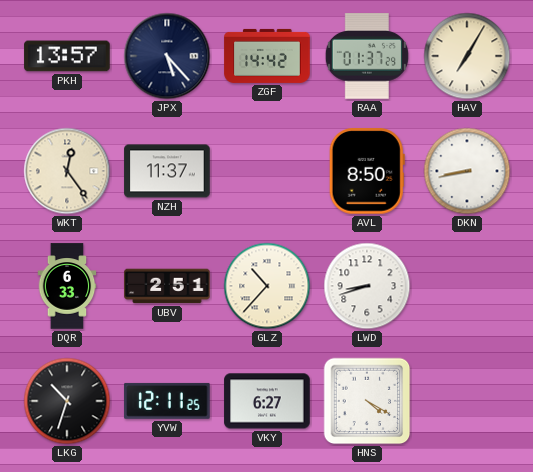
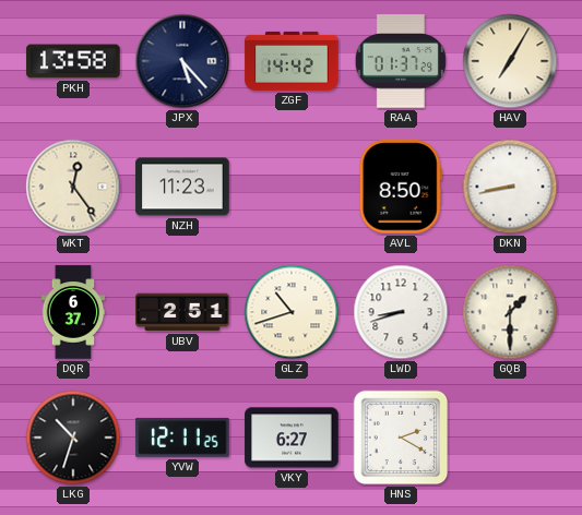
PKH: 13:57 -> 13:58 (73, 61)
NZH: 11:37 -> 11:23 (182, 187)
DQR: 6:33 -> 6:37 (73, 312)
GLZ: 10:37 -> 10:42 (292, 312)
GQB: none -> 1:30 (510, 312)
HNS: 4:20 -> 2:20 (401, 438)
